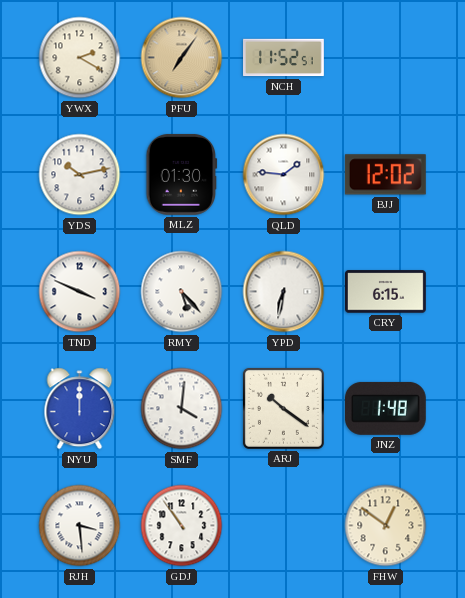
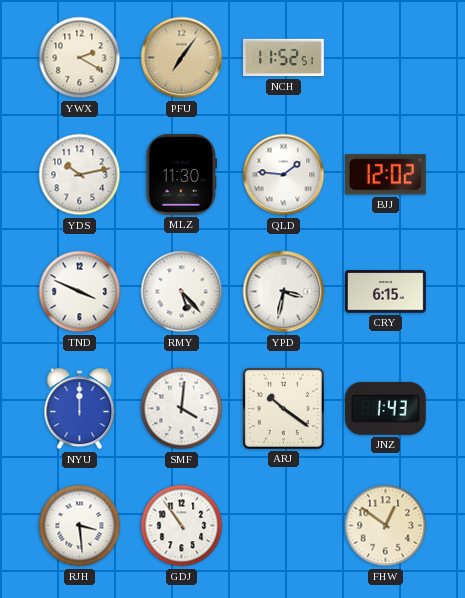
MLZ: 01:30 -> 11:30 (182, 174)
YPD: 6:32 -> 3:32 (284, 292)
JNZ: 1:48 -> 1:43 (385, 408)
